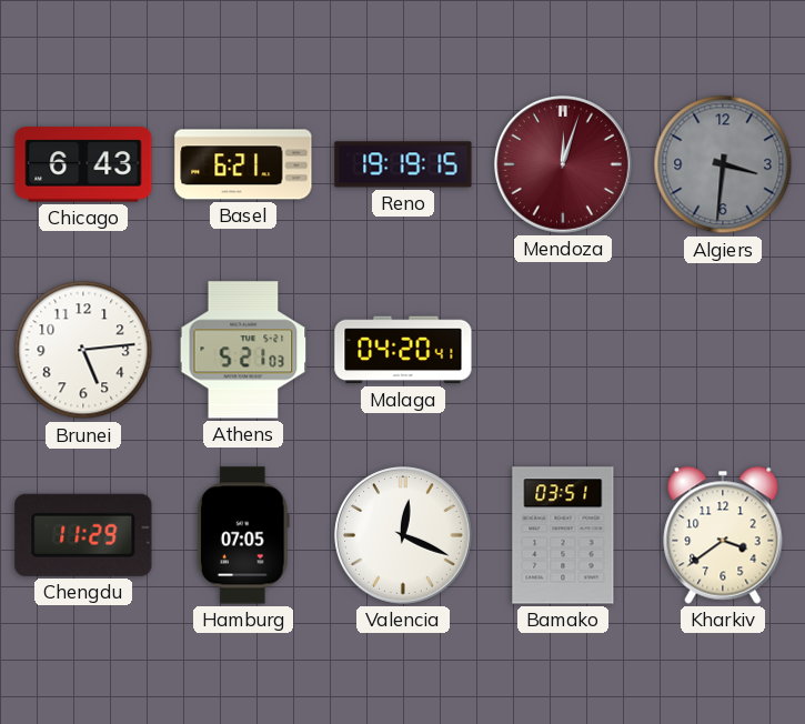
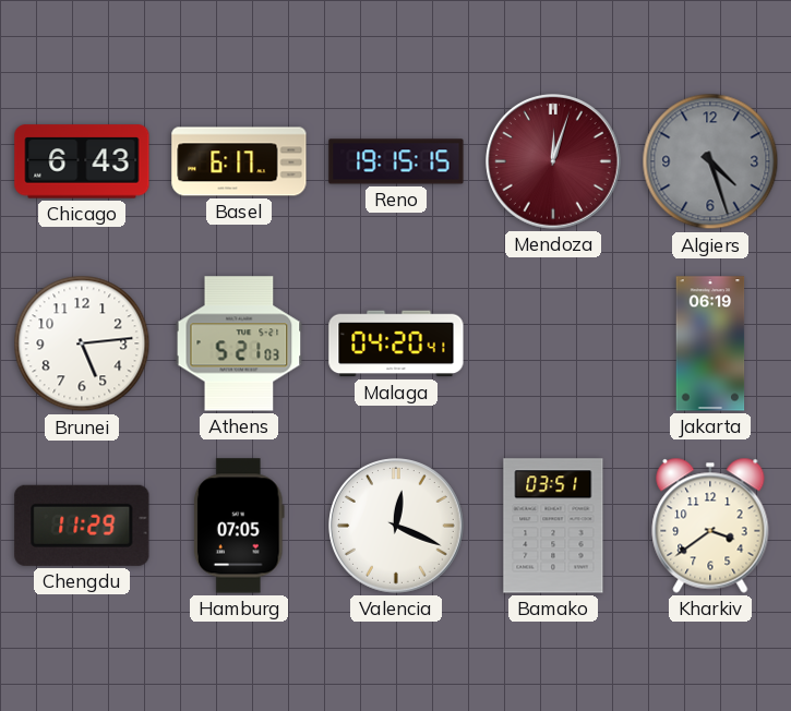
Basel: 6:21 -> 6:17 (239, 161)
Reno: 19:19 -> 19:15 (396, 161)
Algiers: 3:31 -> 4:27 (710, 161)
Jakarta: none -> 06:19 (710, 344)
